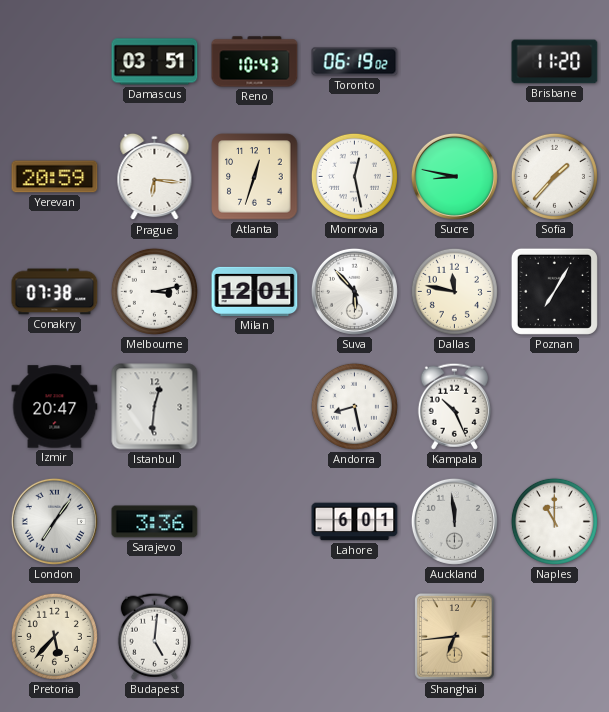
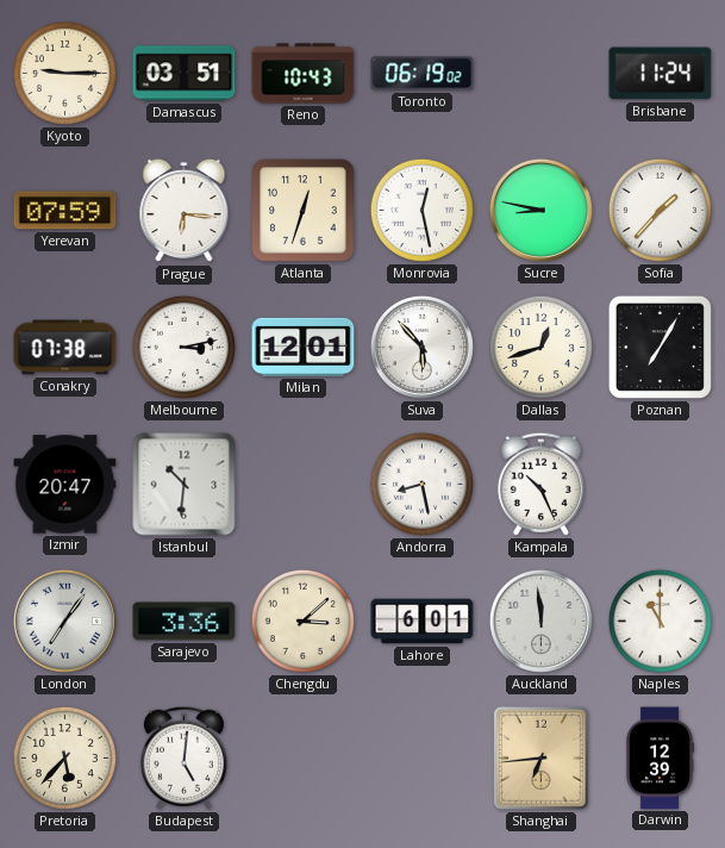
Kyoto: none -> 9:15 (64, 73)
Brisbane: 11:20 -> 11:24 (661, 74)
Yerevan: 20:59 -> 07:59 (65, 211)
Dallas: 11:47 -> 12:42 (540, 347)
Istanbul: 12:31 -> 10:31 (185, 485)
Chengdu: none -> 3:08 (302, 621)
Darwin: none -> 12:39 (661, 759)
